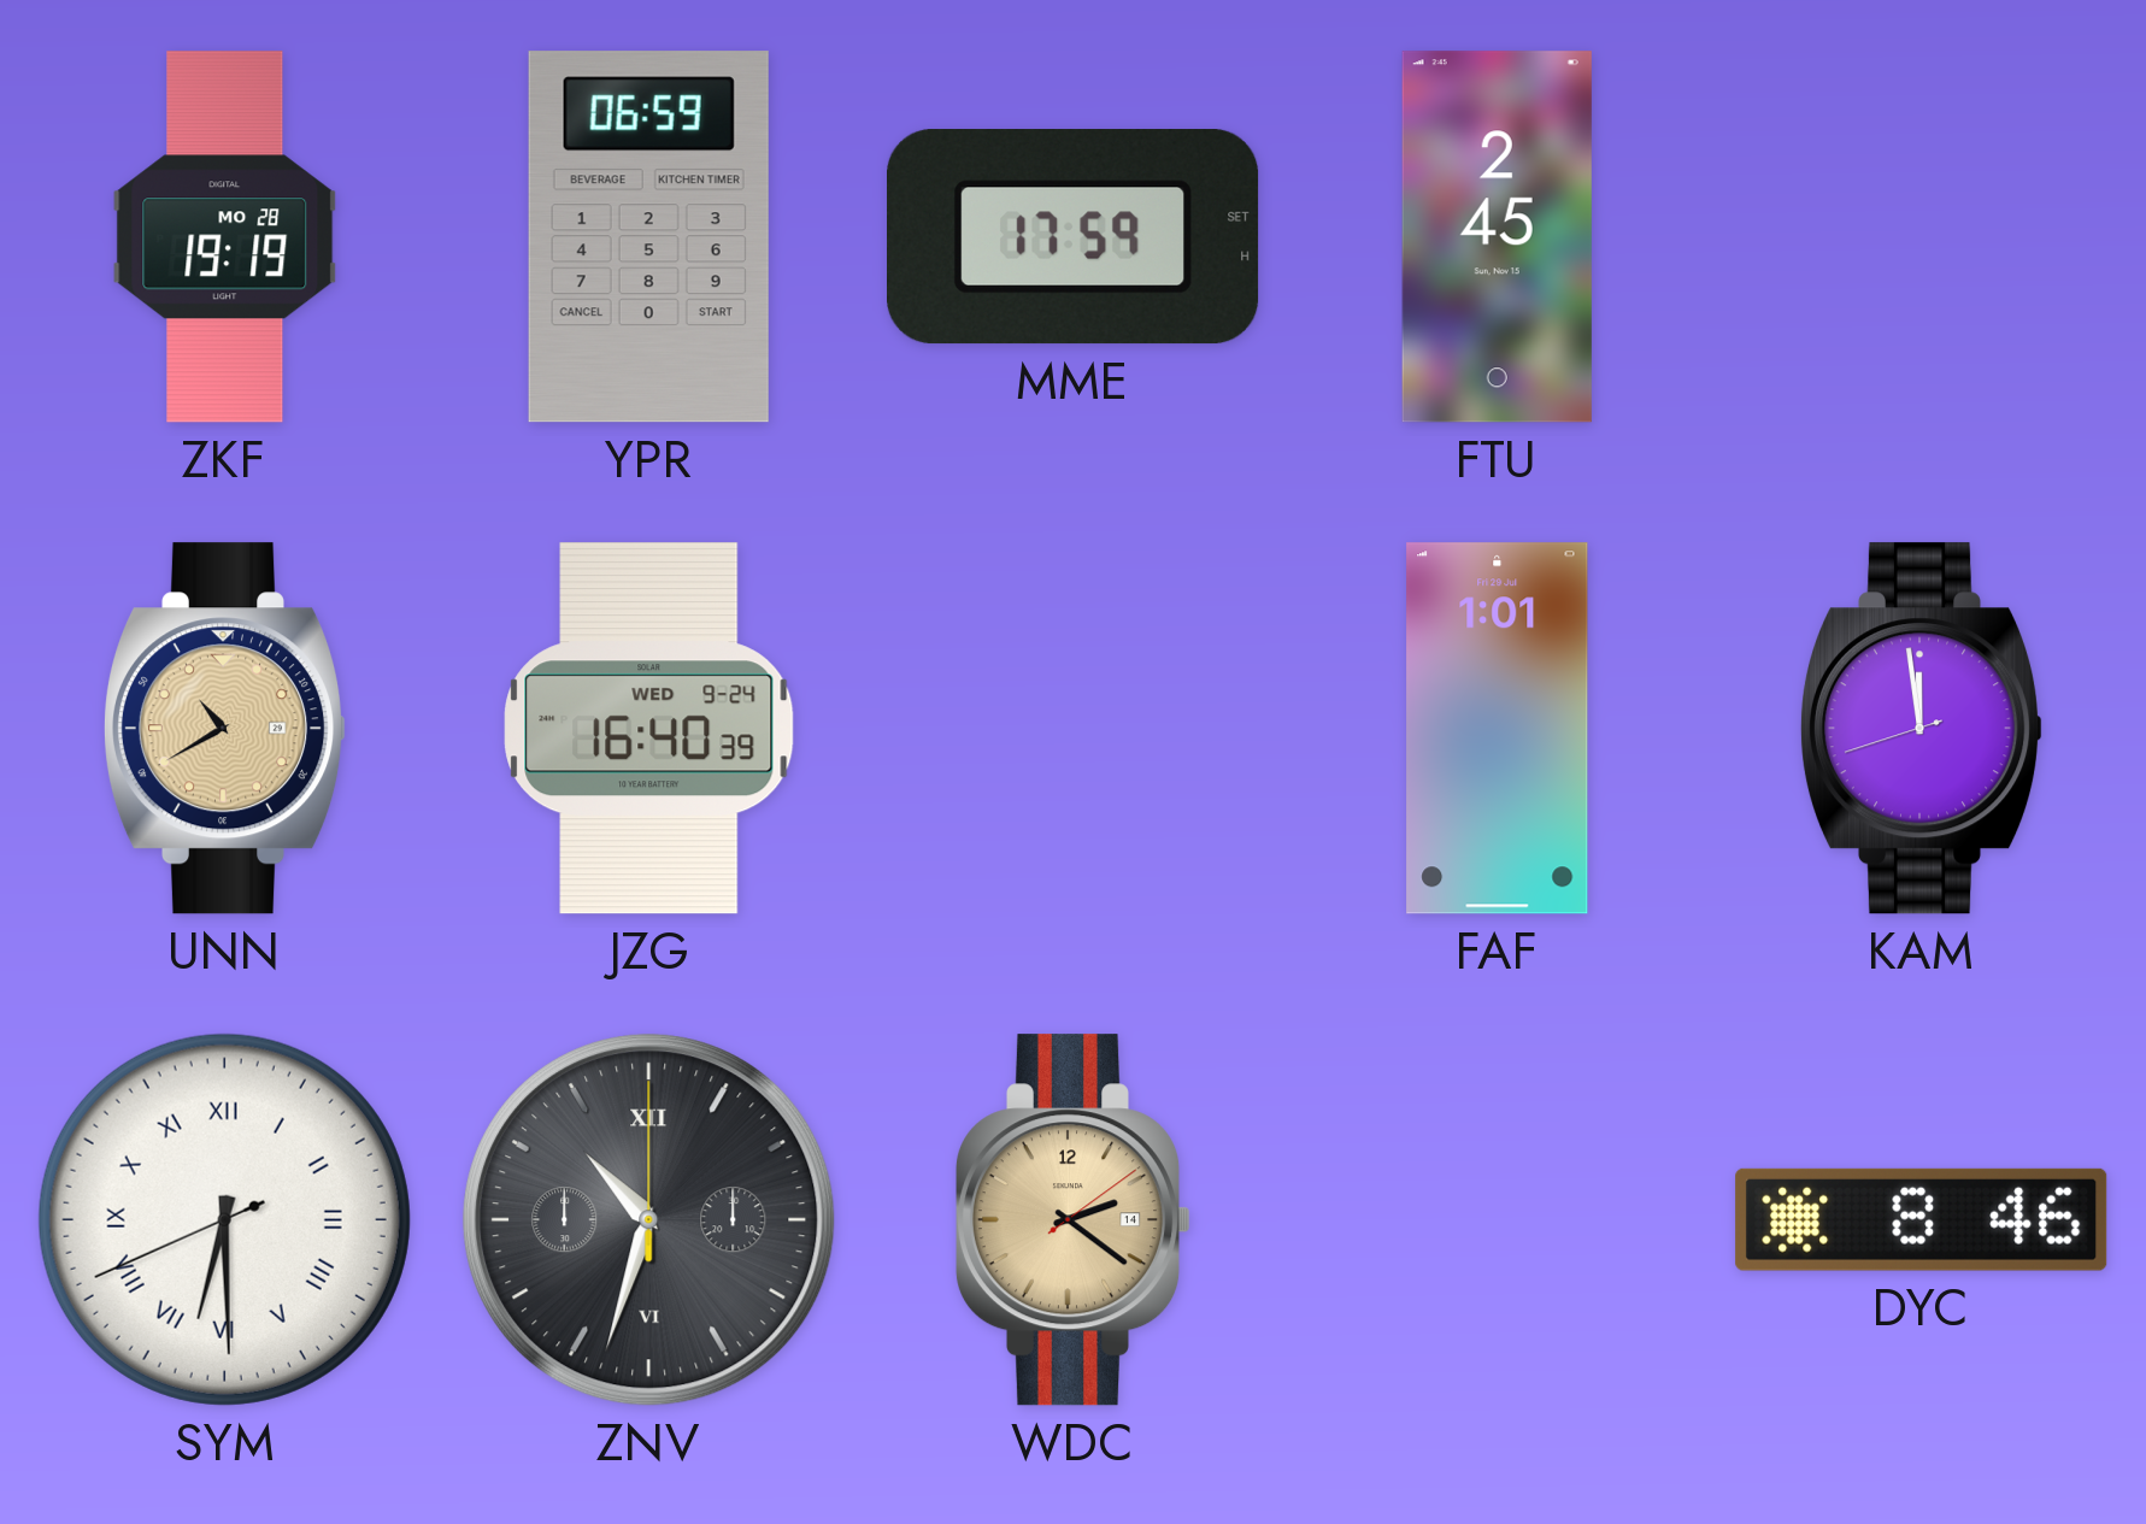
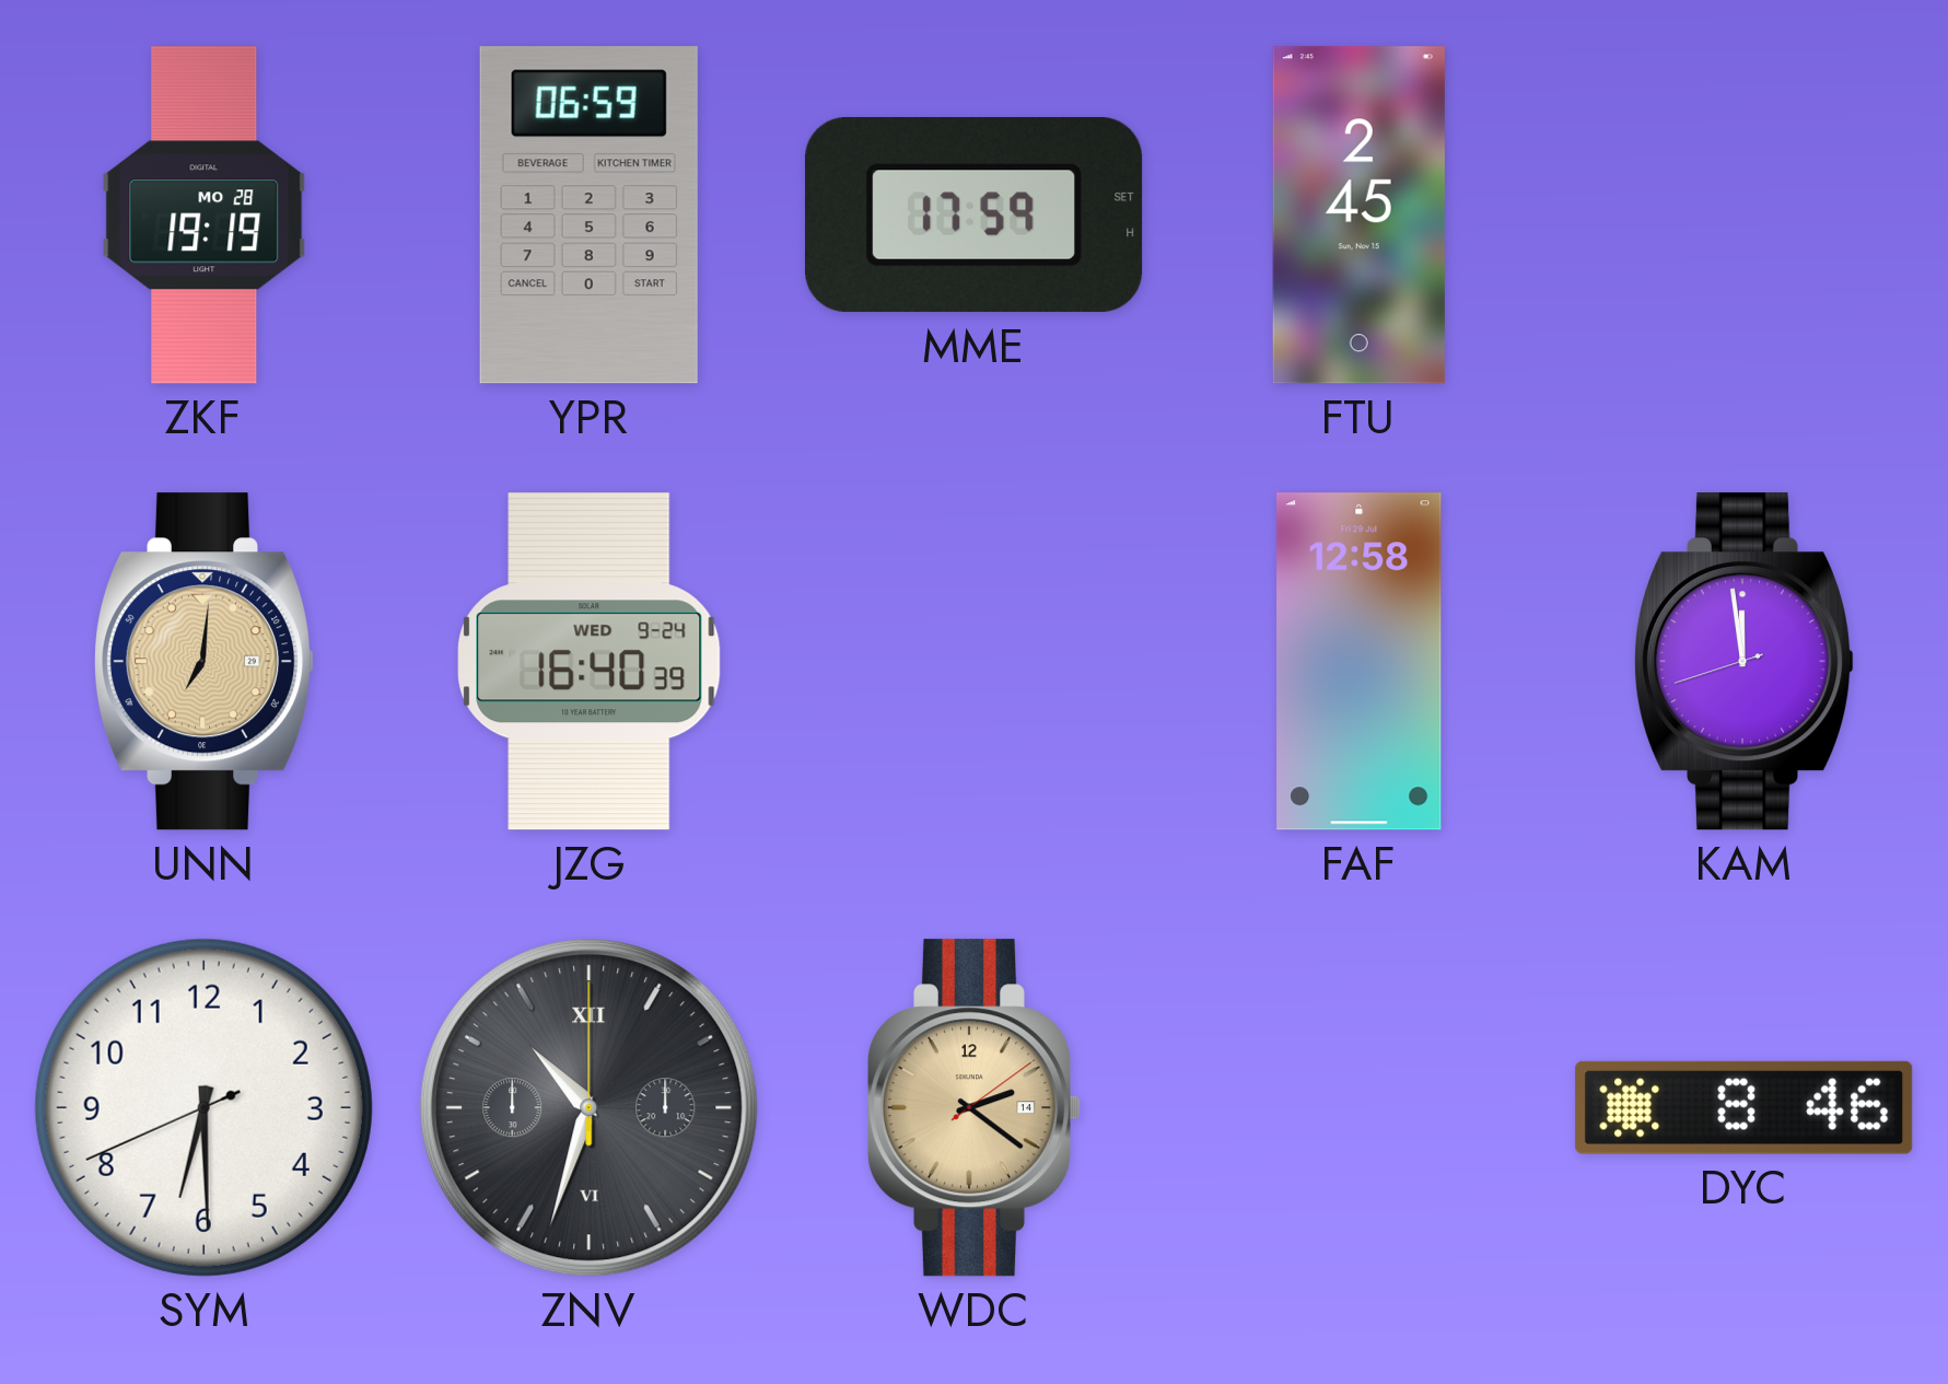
UNN: 10:40 -> 7:01 (205, 662)
FAF: 1:01 -> 12:58 (1360, 662)
SYM numerals: Roman -> Arabic (203, 1107)
